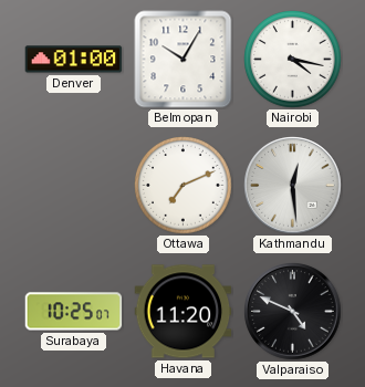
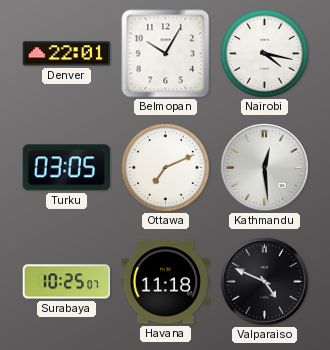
Denver: 01:00 -> 22:01 (67, 54)
Turku: none -> 03:05 (67, 168)
Havana: 11:20 -> 11:18 (166, 282)
